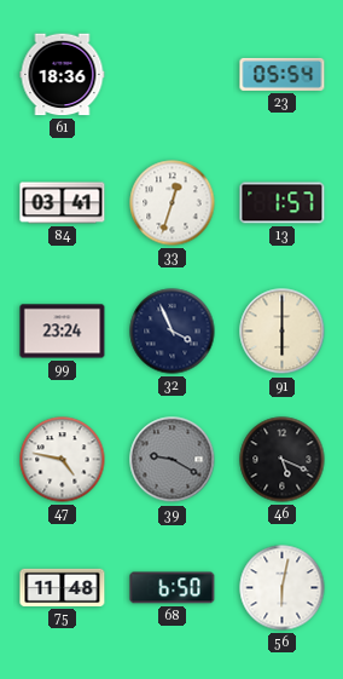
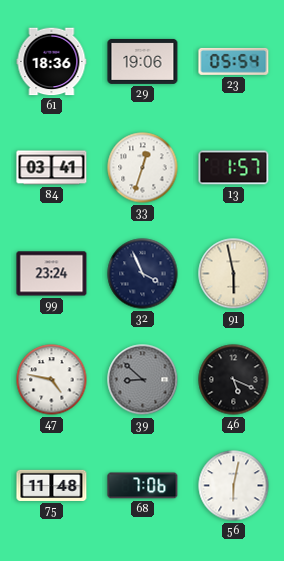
29: none -> 19:06 (143, 61)
91: 6:00 -> 5:58 (234, 274)
39: 9:20 -> 8:52 (143, 380)
68: 6:50 -> 7:06 (143, 486)
